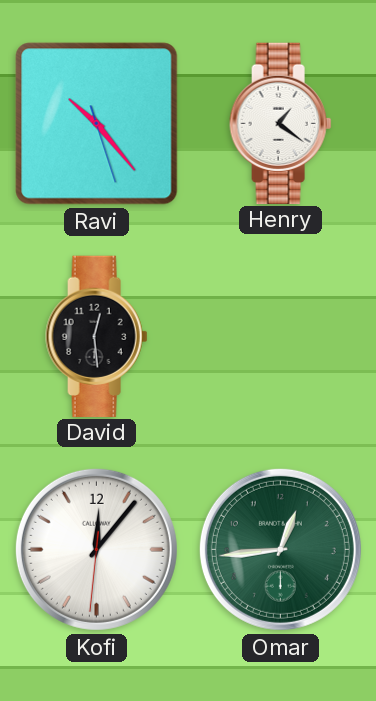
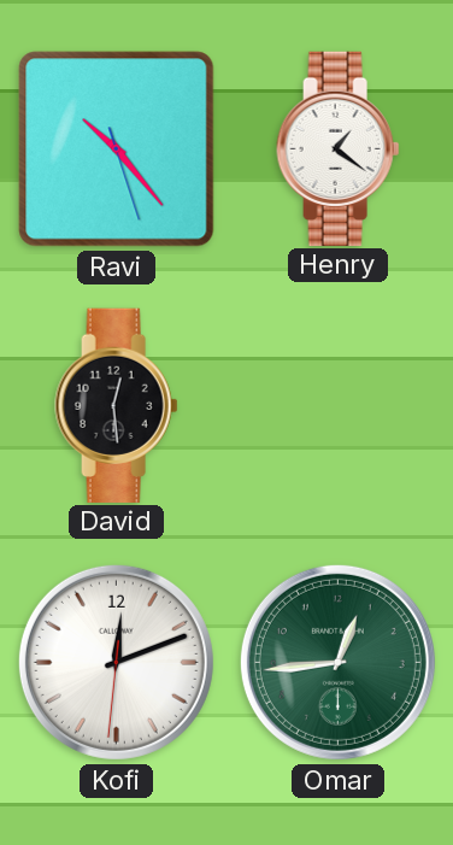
Kofi: 12:06 -> 12:11 (116, 662)
